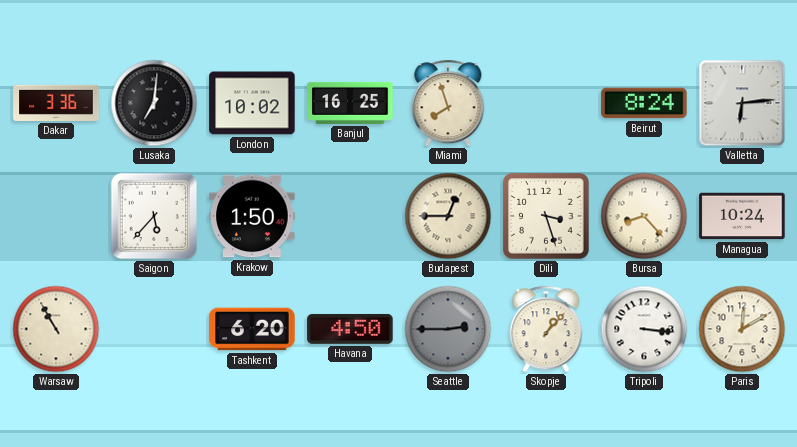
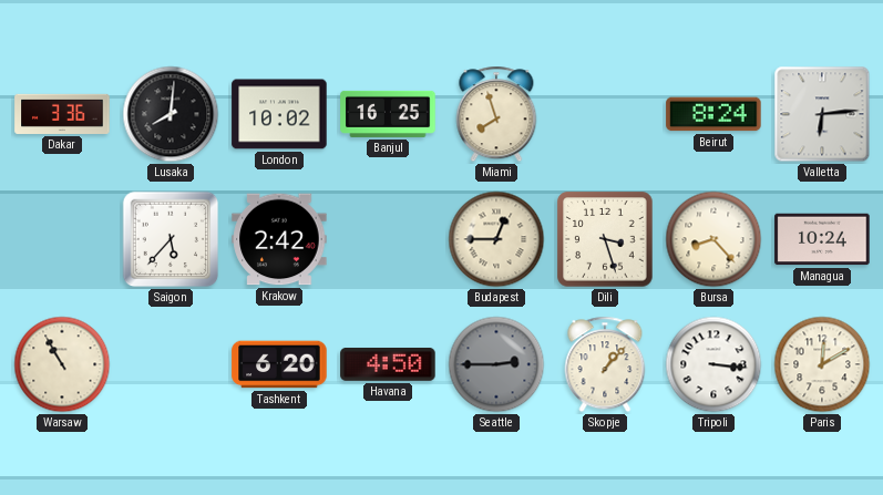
Lusaka: 7:01 -> 8:01 (171, 114)
Krakow: 1:50 -> 2:42 (279, 239)
